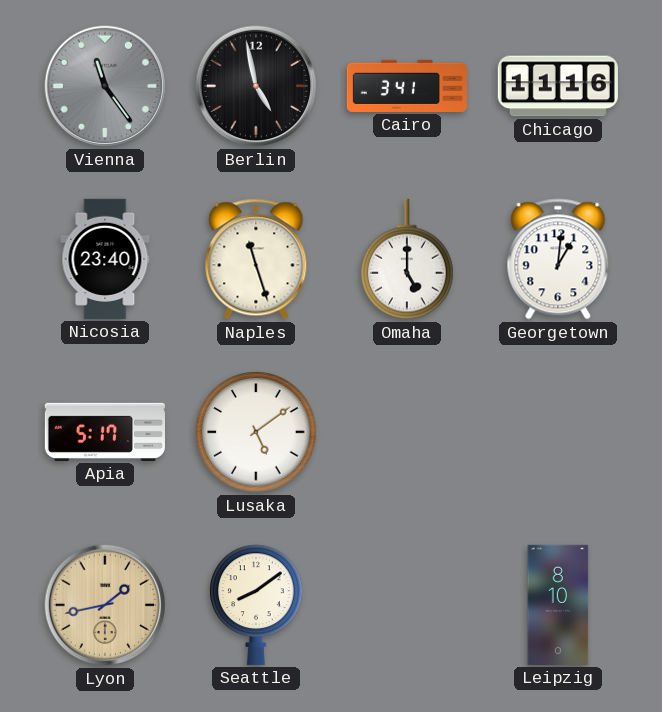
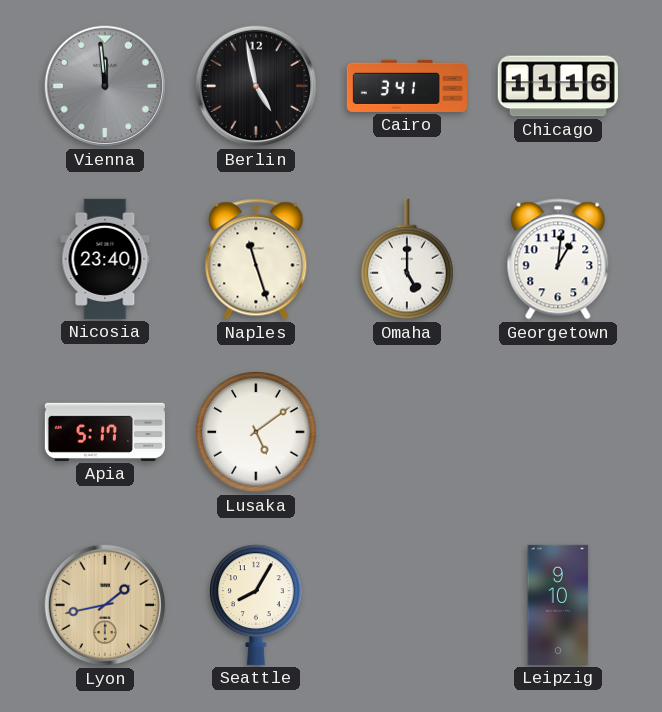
Vienna: 11:24 -> 11:59 (105, 86)
Seattle: 8:09 -> 8:05 (256, 605)
Leipzig: 8:10 -> 9:10 (558, 605)
